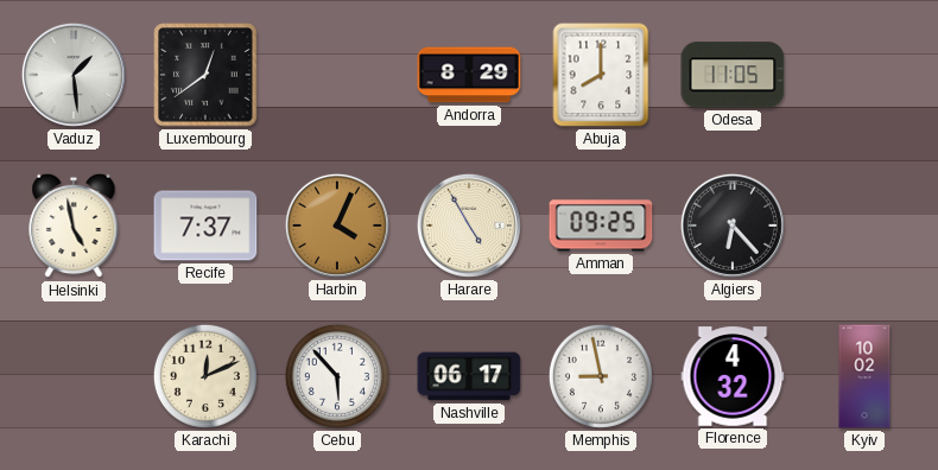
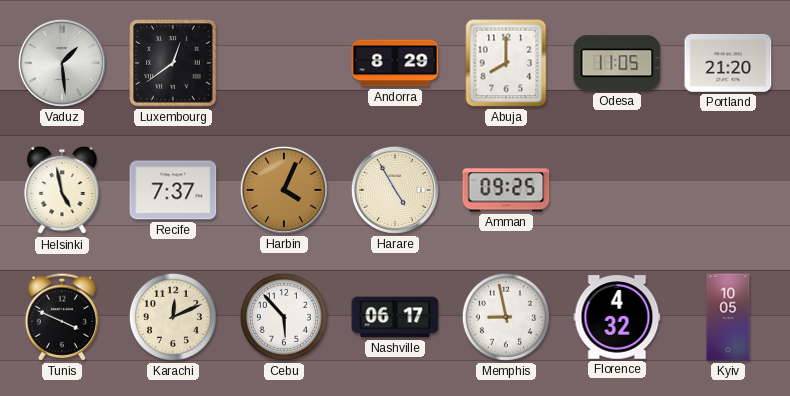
Portland: none -> 21:20 (728, 63)
Algiers: 6:23 -> none (733, 226)
Tunis: none -> 3:49 (62, 317)
Kyiv: 10:02 -> 10:05 (728, 317)
